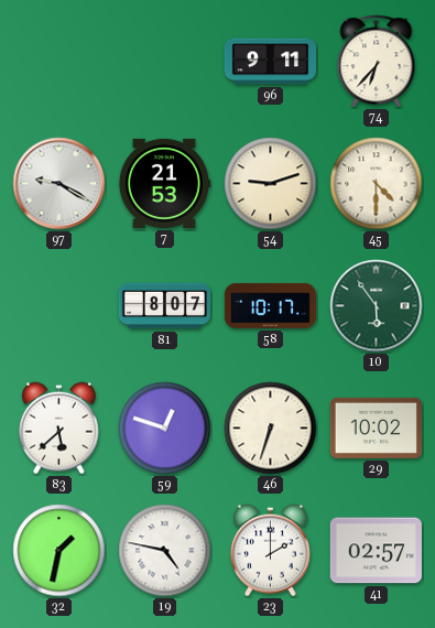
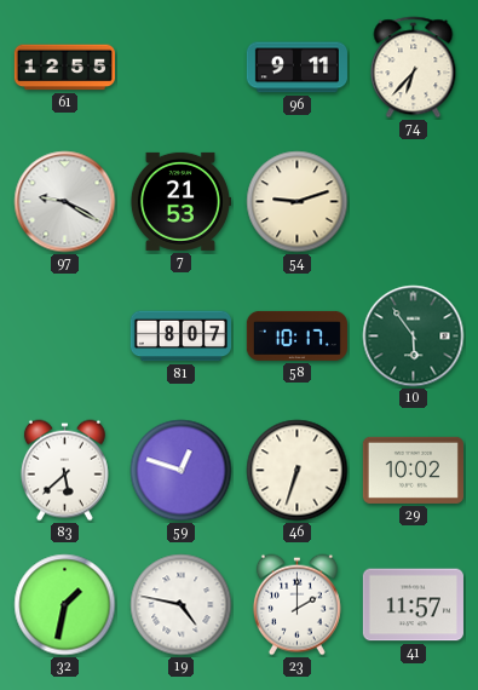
61: none -> 12:55 (64, 68)
45: 4:30 -> none (377, 184)
41: 02:57 -> 11:57 (413, 605)
